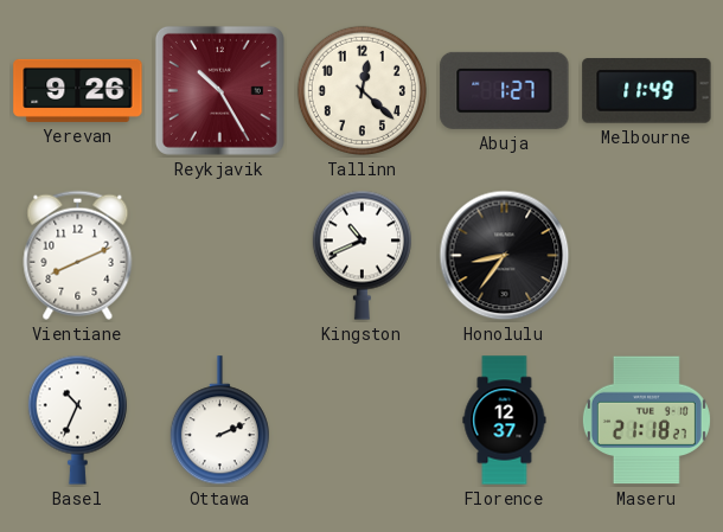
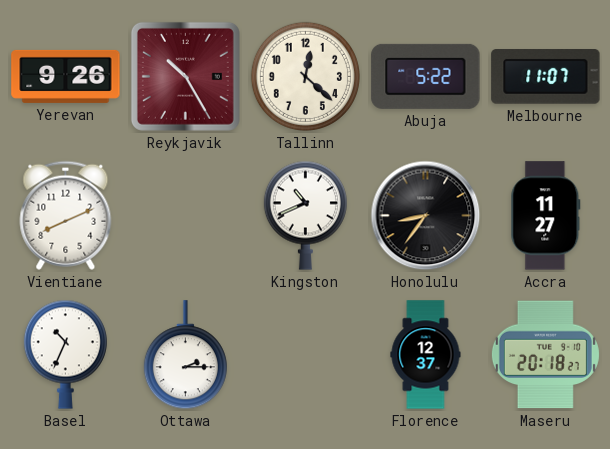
Abuja: 1:27 -> 5:22 (426, 76)
Melbourne: 11:49 -> 11:07 (546, 77)
Accra: none -> 11:27 (546, 216)
Ottawa: 2:11 -> 2:15 (185, 355)
Maseru: 21:18 -> 20:18 (545, 355)
